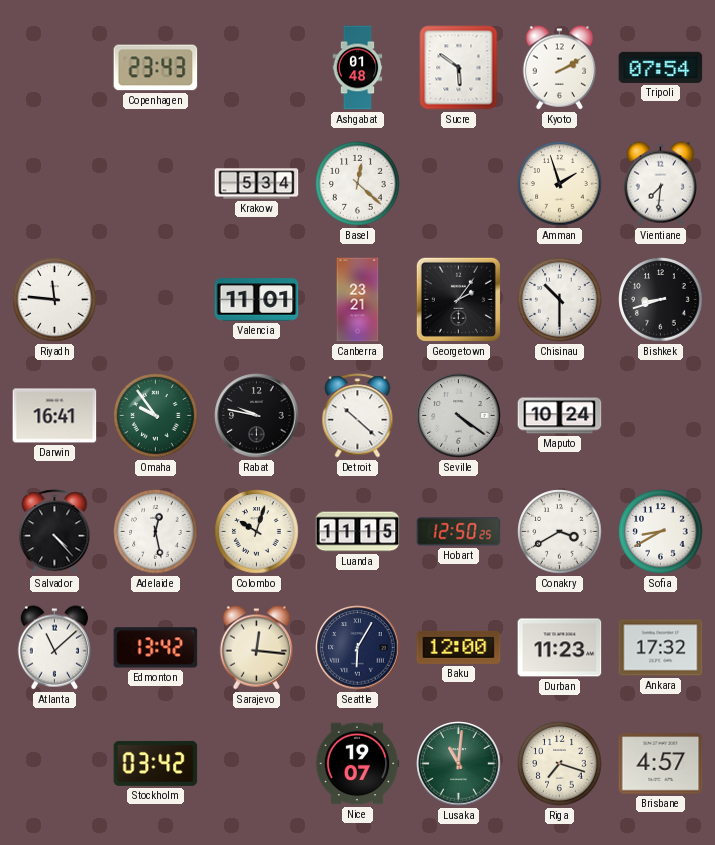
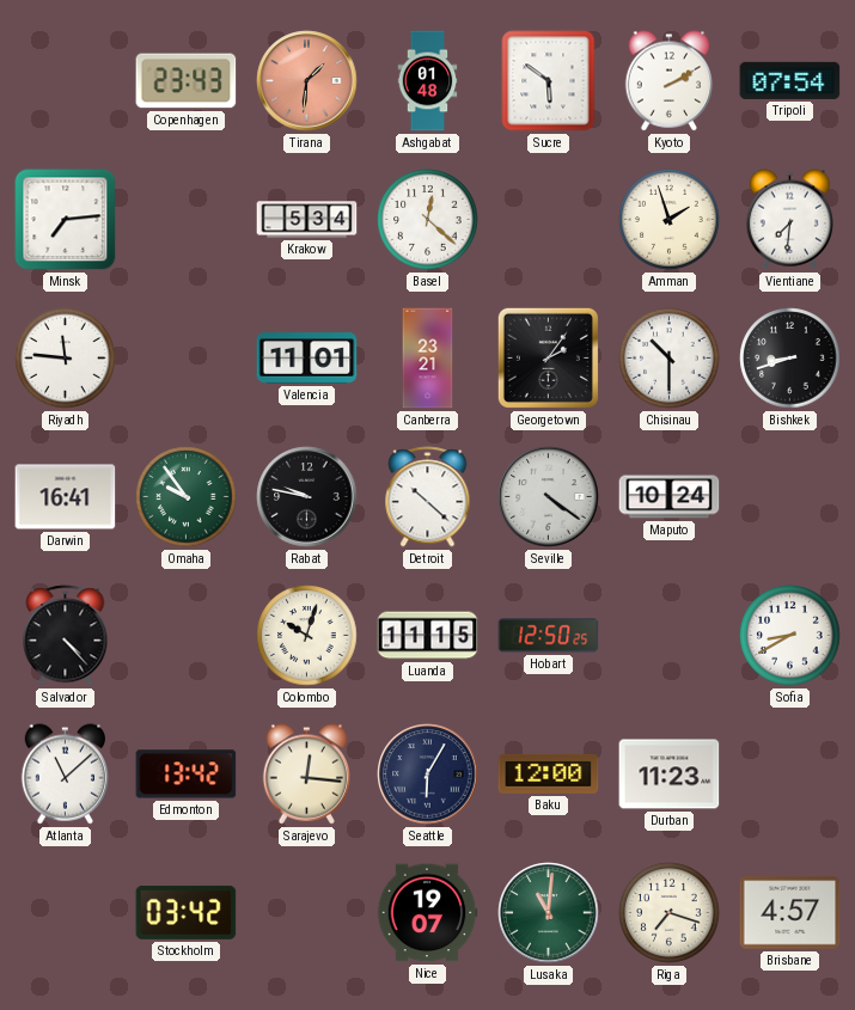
Tirana: none -> 1:31 (307, 81)
Minsk: none -> 7:14 (66, 220)
Adelaide: 12:28 -> none (156, 532)
Conakry: 3:40 -> none (560, 532)
Ankara: 17:32 -> none (661, 648)
